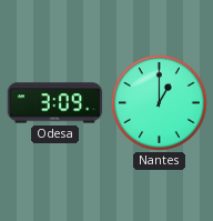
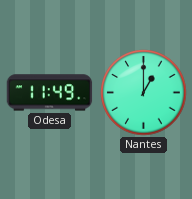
Odesa: 3:09 -> 11:49 (50, 93)
